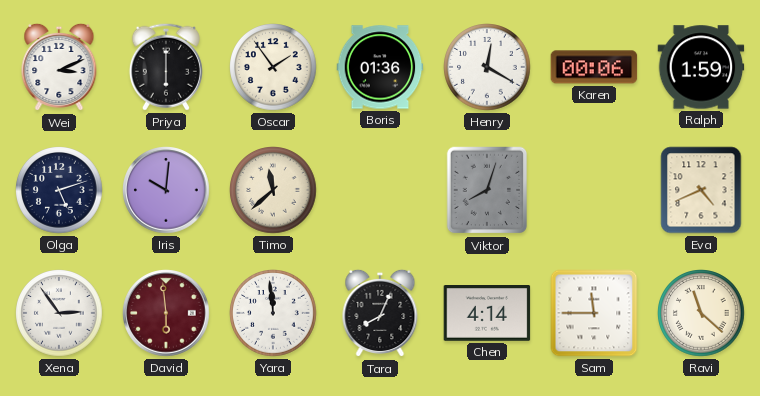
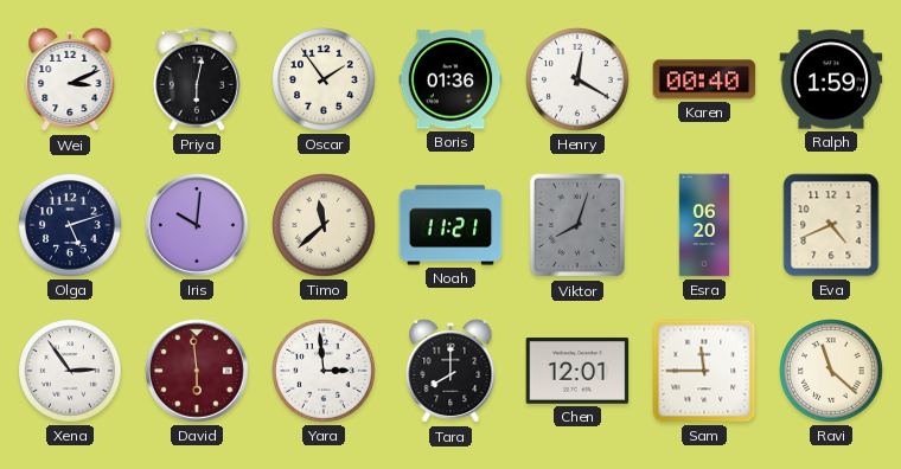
Priya: 6:00 -> 6:02 (197, 79)
Karen: 00:06 -> 00:40 (704, 79)
Noah: none -> 11:21 (451, 225)
Esra: none -> 06:20 (704, 225)
Yara: 11:59 -> 2:59 (324, 371)
Tara: 8:04 -> 8:00 (451, 371)
Chen: 4:14 -> 12:01 (577, 372)
